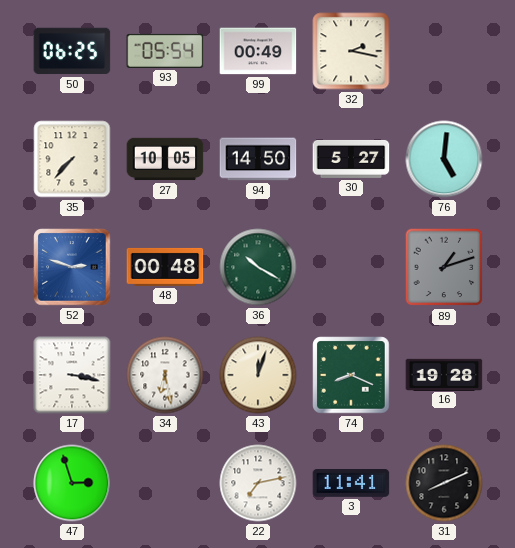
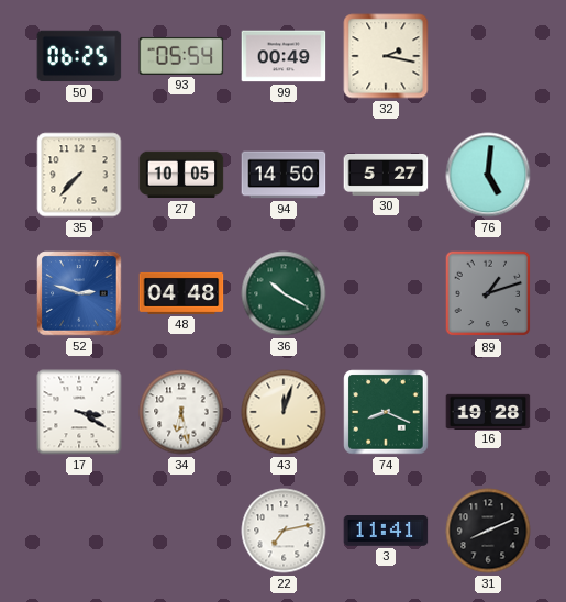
48: 00:48 -> 04:48 (181, 293)
17: 3:17 -> 3:20 (79, 412)
47: 2:57 -> none (72, 483)
